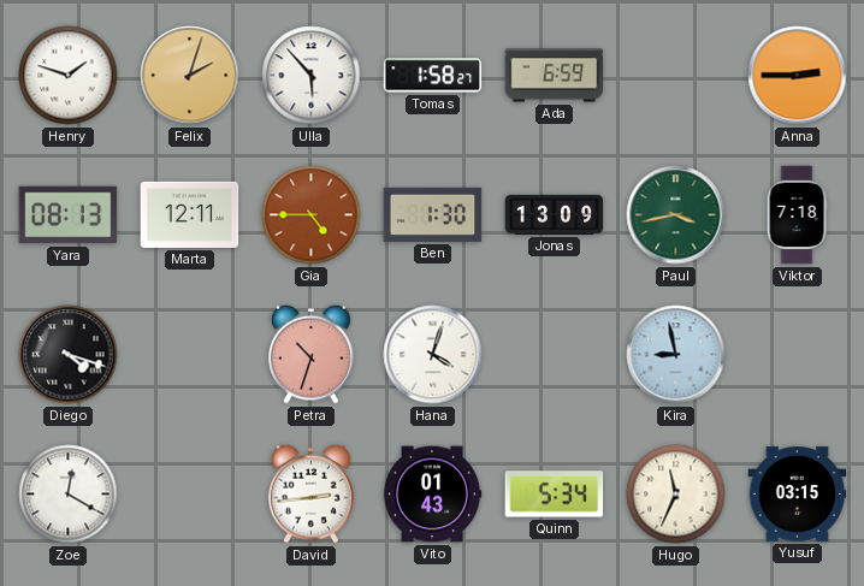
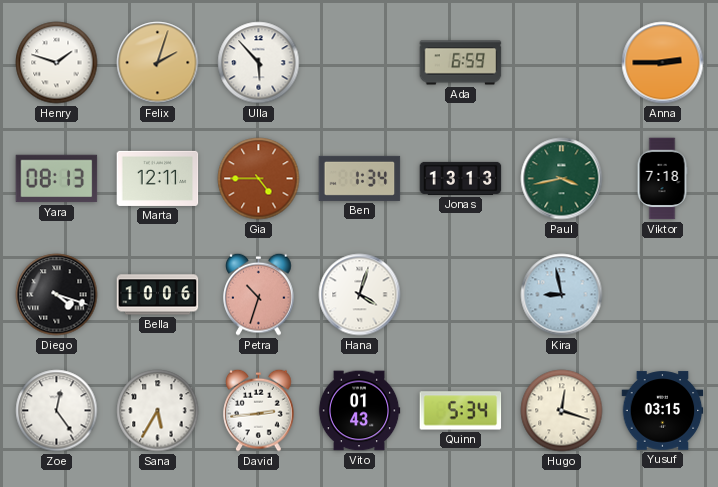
Tomas: 1:58 -> none (433, 76)
Ben: 1:30 -> 1:34 (360, 178)
Jonas: 13:09 -> 13:13 (461, 178)
Bella: none -> 10:06 (158, 295)
Zoe: 12:20 -> 12:24 (57, 411)
Sana: none -> 5:35 (158, 411)
Hugo: 11:34 -> 12:18 (562, 411)
